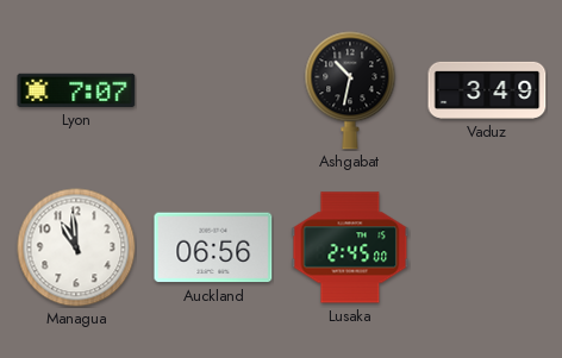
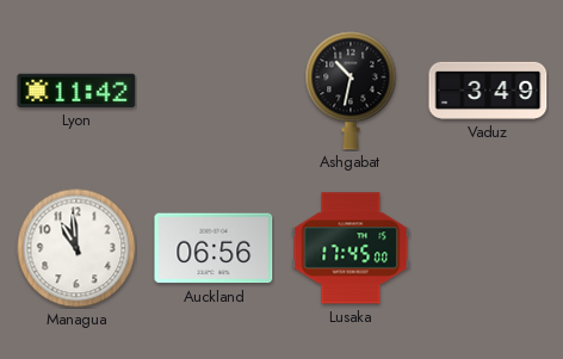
Lyon: 7:07 -> 11:42 (76, 91)
Lusaka: 2:45 -> 17:45 (351, 248)
